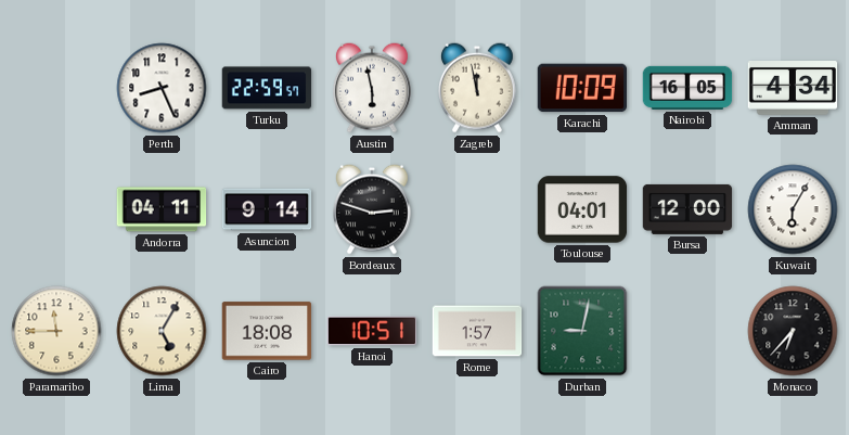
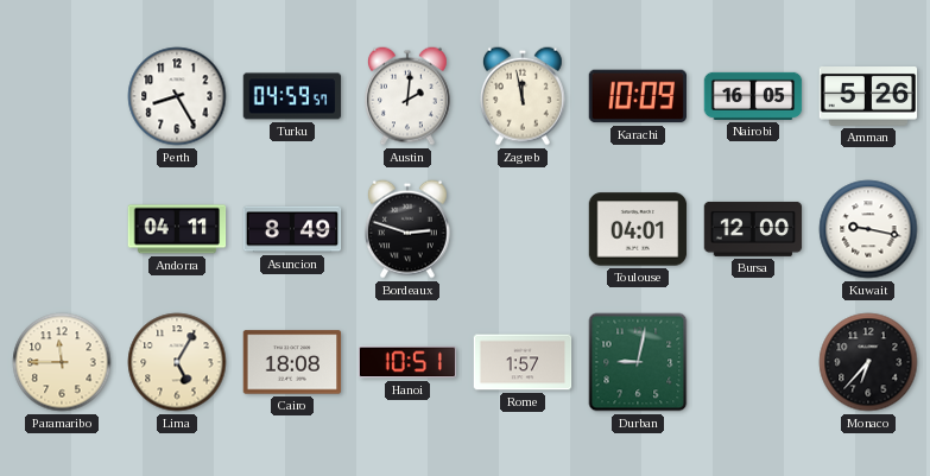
Perth: 8:26 -> 8:25 (177, 96)
Turku: 22:59 -> 04:59 (292, 96)
Austin: 5:58 -> 2:01 (409, 96)
Amman: 4:34 -> 5:26 (868, 97)
Asuncion: 9:14 -> 8:49 (292, 229)
Kuwait: 6:05 -> 9:17 (868, 229)
